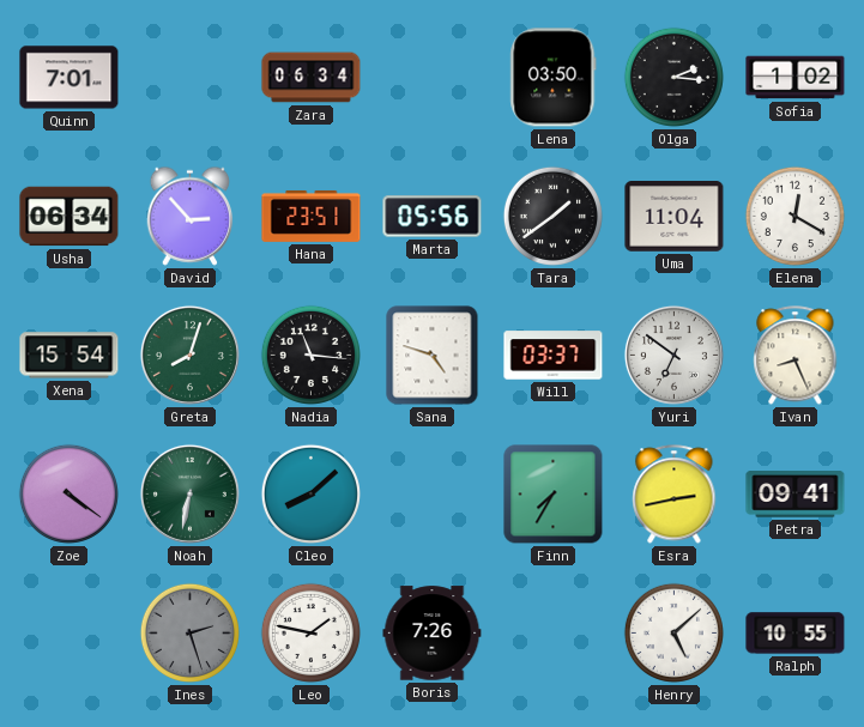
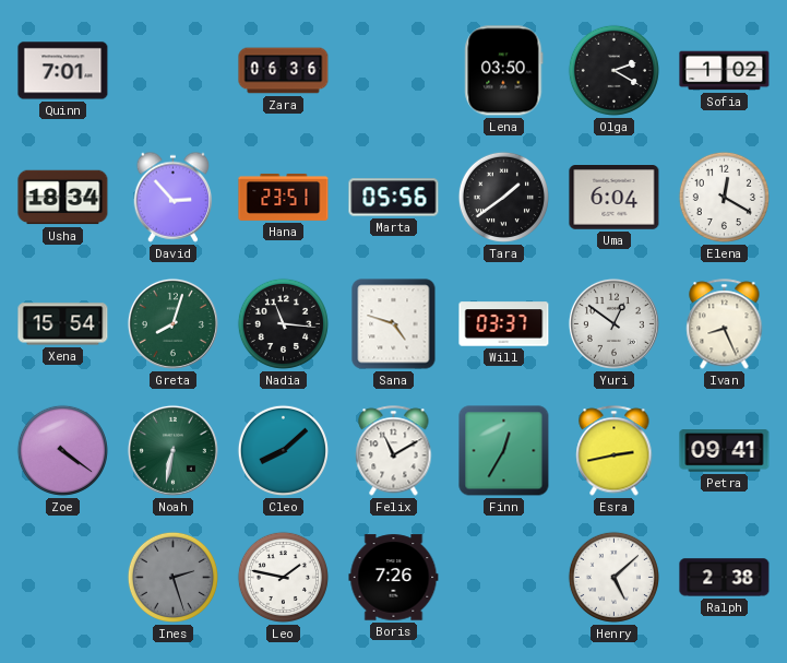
Zara: 06:34 -> 06:36 (284, 71)
Olga: 2:16 -> 2:20 (613, 70)
Usha: 06:34 -> 18:34 (63, 198)
Uma: 11:04 -> 6:04 (615, 198)
Yuri: 6:51 -> 12:51 (613, 323)
Felix: none -> 11:10 (394, 451)
Finn: 7:35 -> 12:35 (504, 451)
Ralph: 10:55 -> 2:38 (725, 578)
